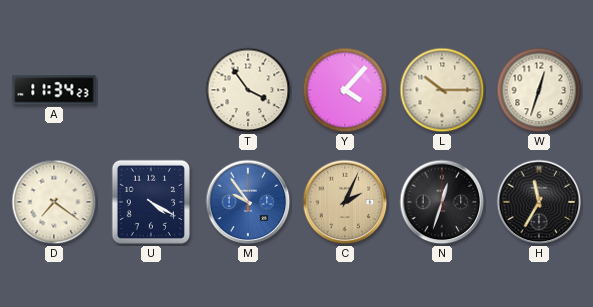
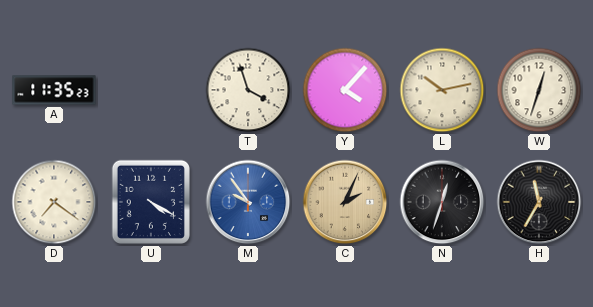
A: 11:34 -> 11:35 (54, 90)
T: 3:54 -> 3:57 (248, 90)
L: 10:15 -> 10:13 (442, 90)
